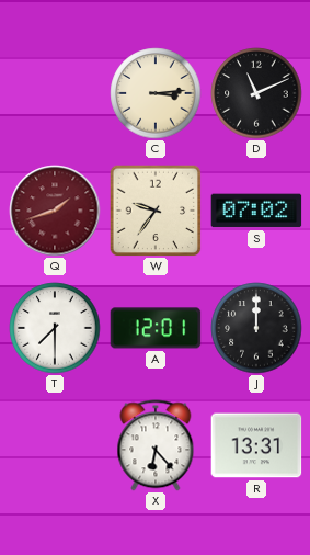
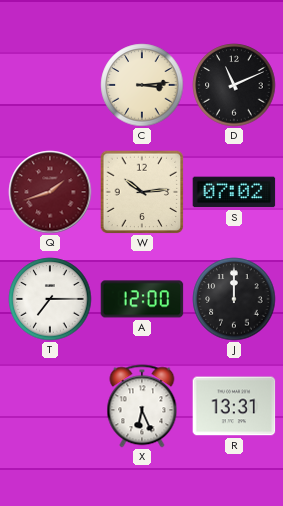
W: 9:36 -> 10:14 (142, 192)
T: 7:30 -> 7:15 (50, 299)
A: 12:01 -> 12:00 (142, 299)
X: 6:23 -> 6:26 (142, 406)
